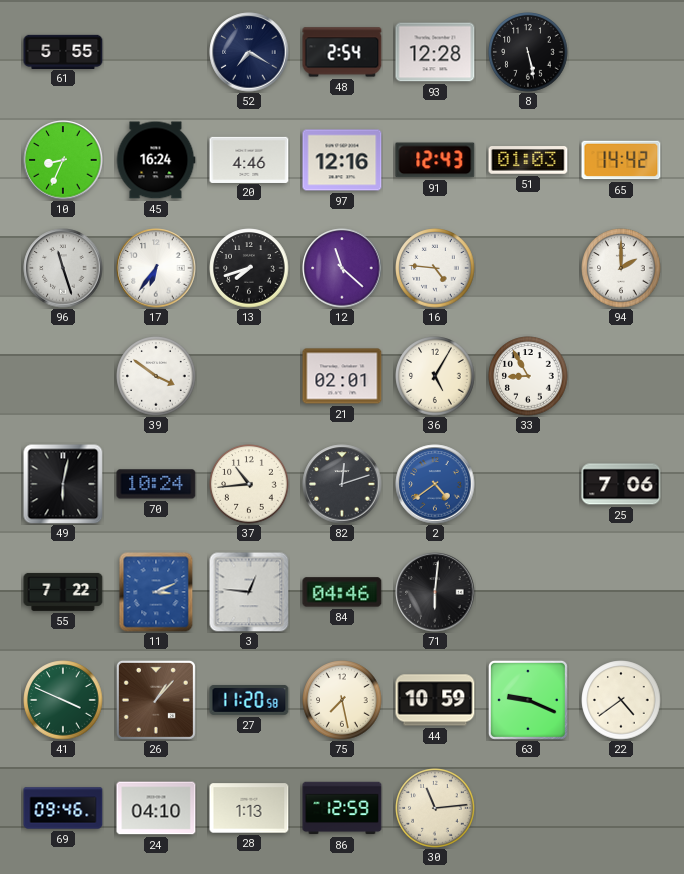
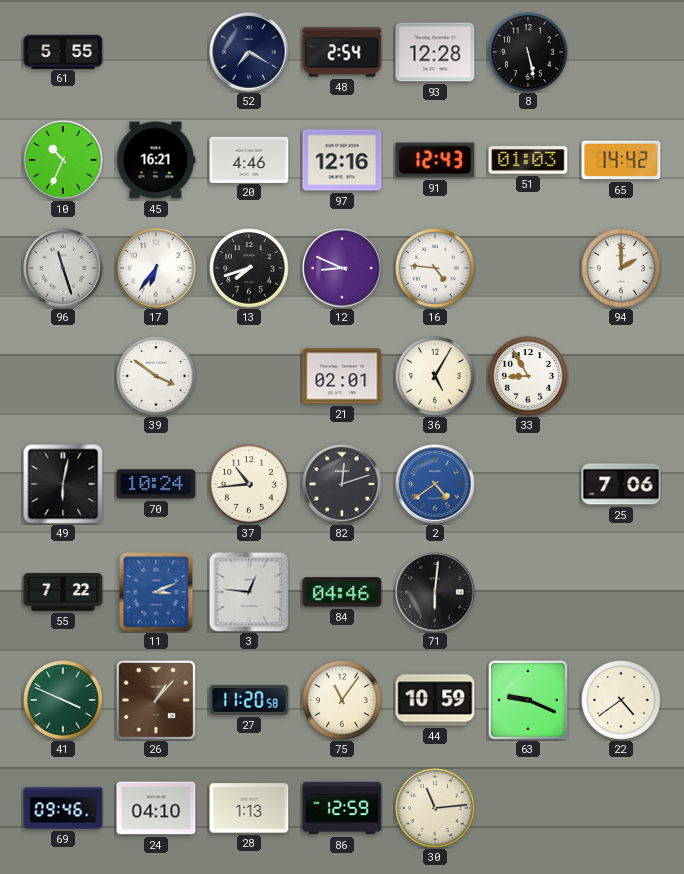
10: 8:34 -> 10:34 (63, 160)
45: 16:24 -> 16:21 (156, 160)
12: 11:22 -> 8:49 (342, 268)
75: 7:28 -> 11:06 (342, 700)
